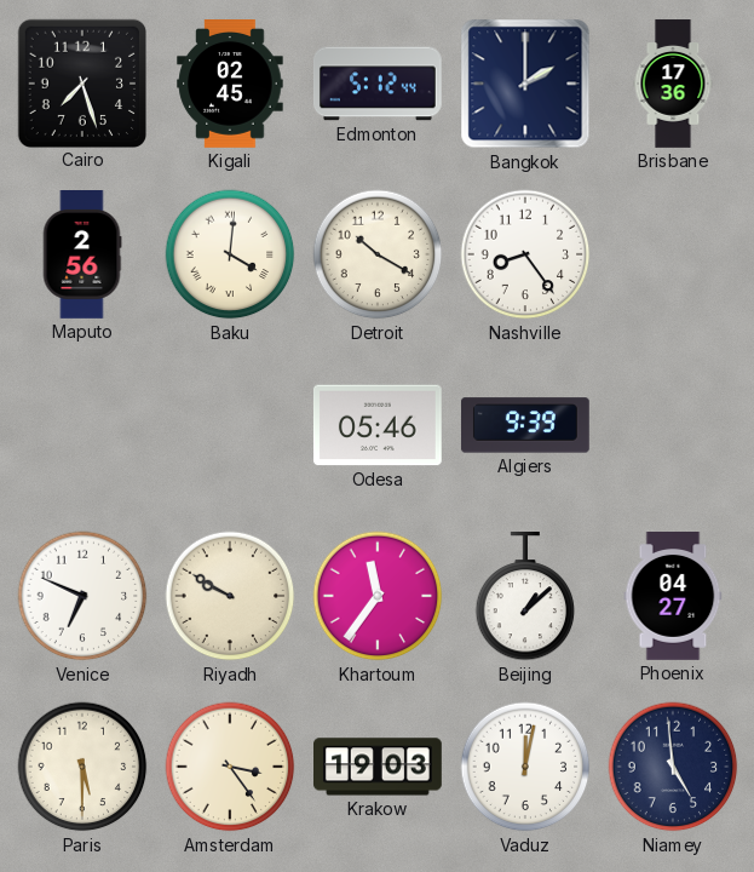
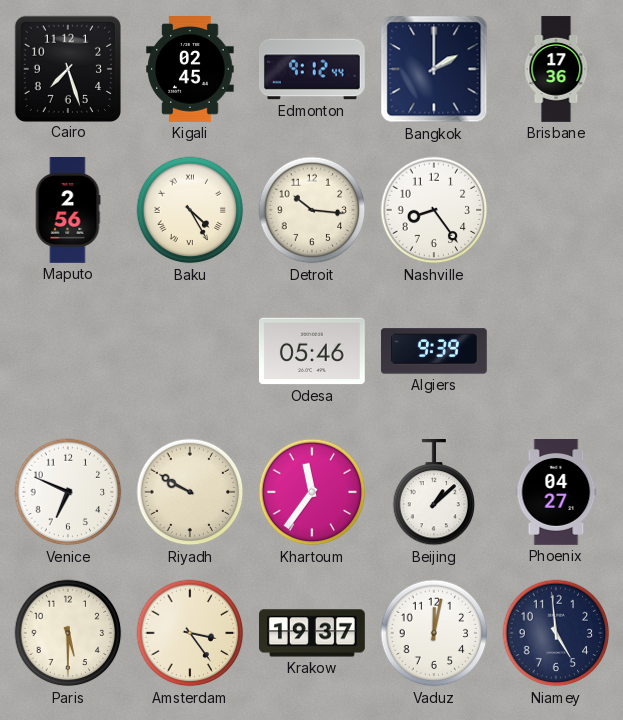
Edmonton: 5:12 -> 9:12 (312, 69)
Baku: 4:01 -> 4:25 (190, 210)
Detroit: 10:20 -> 10:16 (312, 210)
Krakow: 19:03 -> 19:37 (313, 633)
